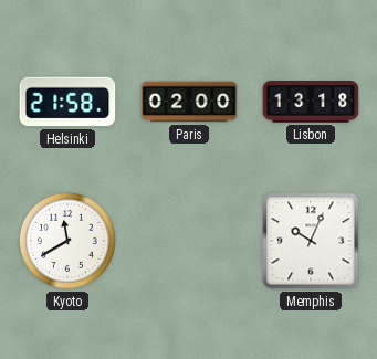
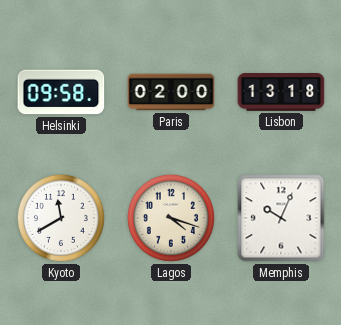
Helsinki: 21:58 -> 09:58 (61, 92)
Lagos: none -> 4:18 (171, 218)
